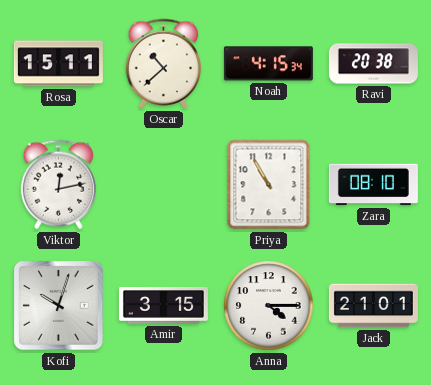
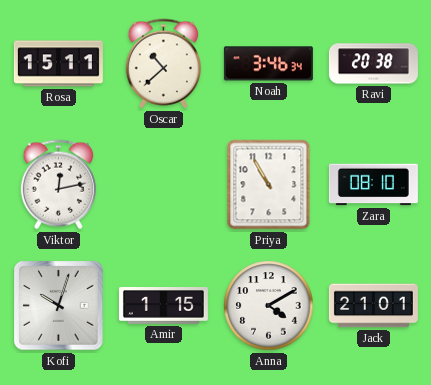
Noah: 4:15 -> 3:46 (268, 64)
Amir: 3:15 -> 1:15 (163, 306)
Anna: 4:15 -> 4:10 (269, 306)
